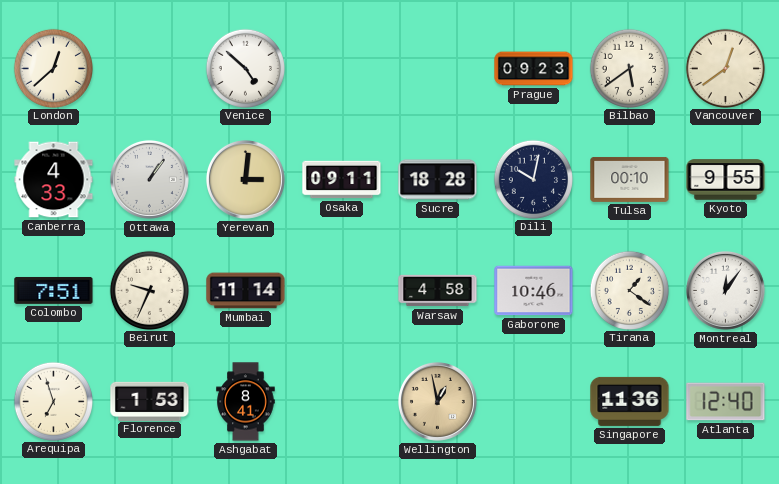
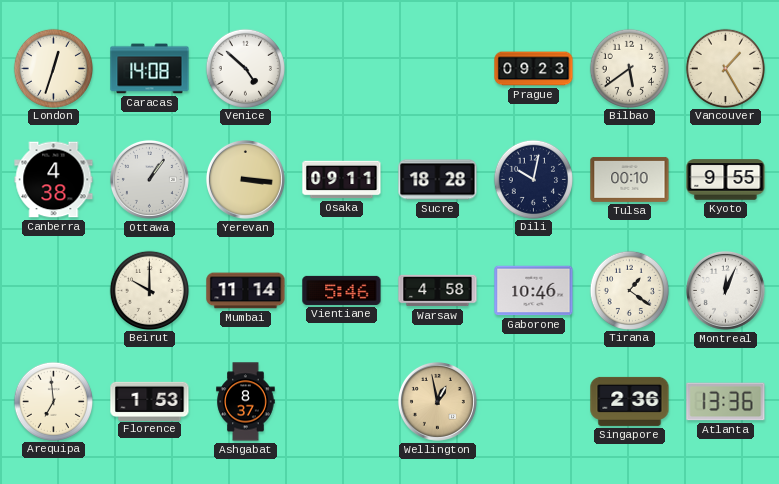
London: 12:38 -> 12:33 (53, 68)
Caracas: none -> 14:08 (150, 69)
Vancouver: 12:39 -> 1:25 (725, 68)
Canberra: 4:33 -> 4:38 (54, 180)
Yerevan: 3:01 -> 3:16 (245, 179)
Colombo: 7:51 -> none (54, 290)
Beirut: 9:34 -> 10:00 (149, 290)
Vientiane: none -> 5:46 (342, 290)
Montreal: 12:06 -> 12:04 (725, 290)
Arequipa: 6:57 -> 6:59 (53, 401)
Ashgabat: 8:41 -> 8:37 (246, 402)
Singapore: 11:36 -> 2:36 (630, 401)
Atlanta: 12:40 -> 13:36 (726, 402)
